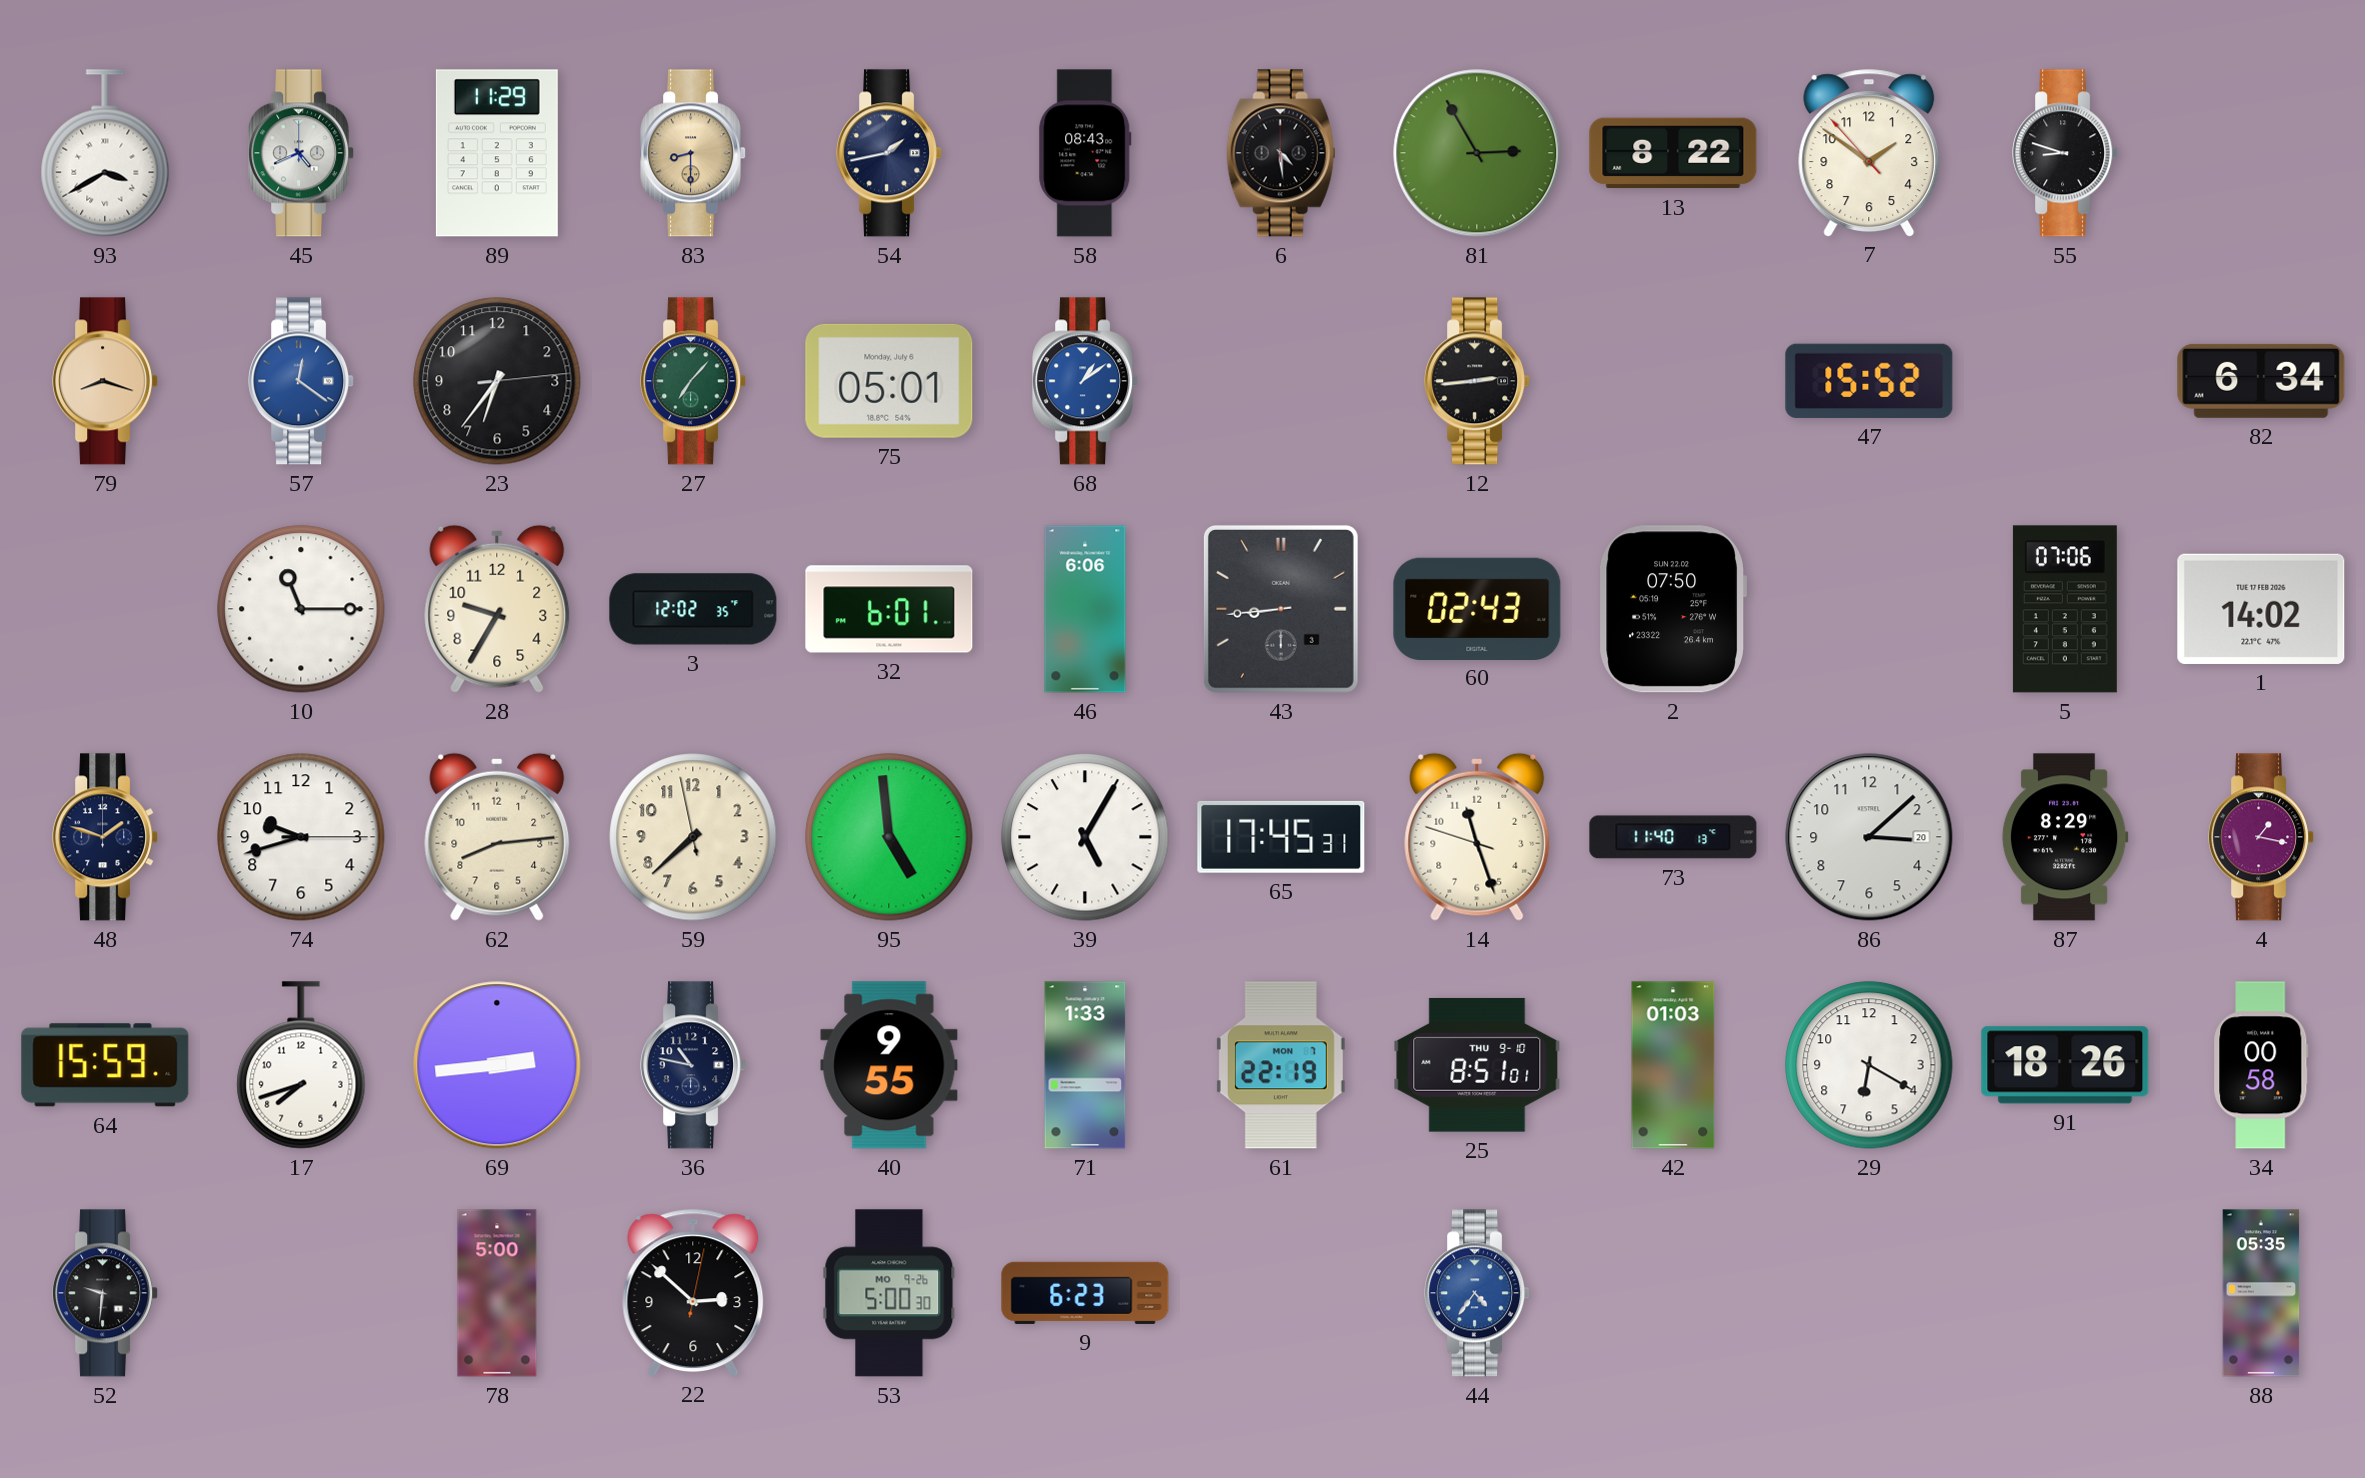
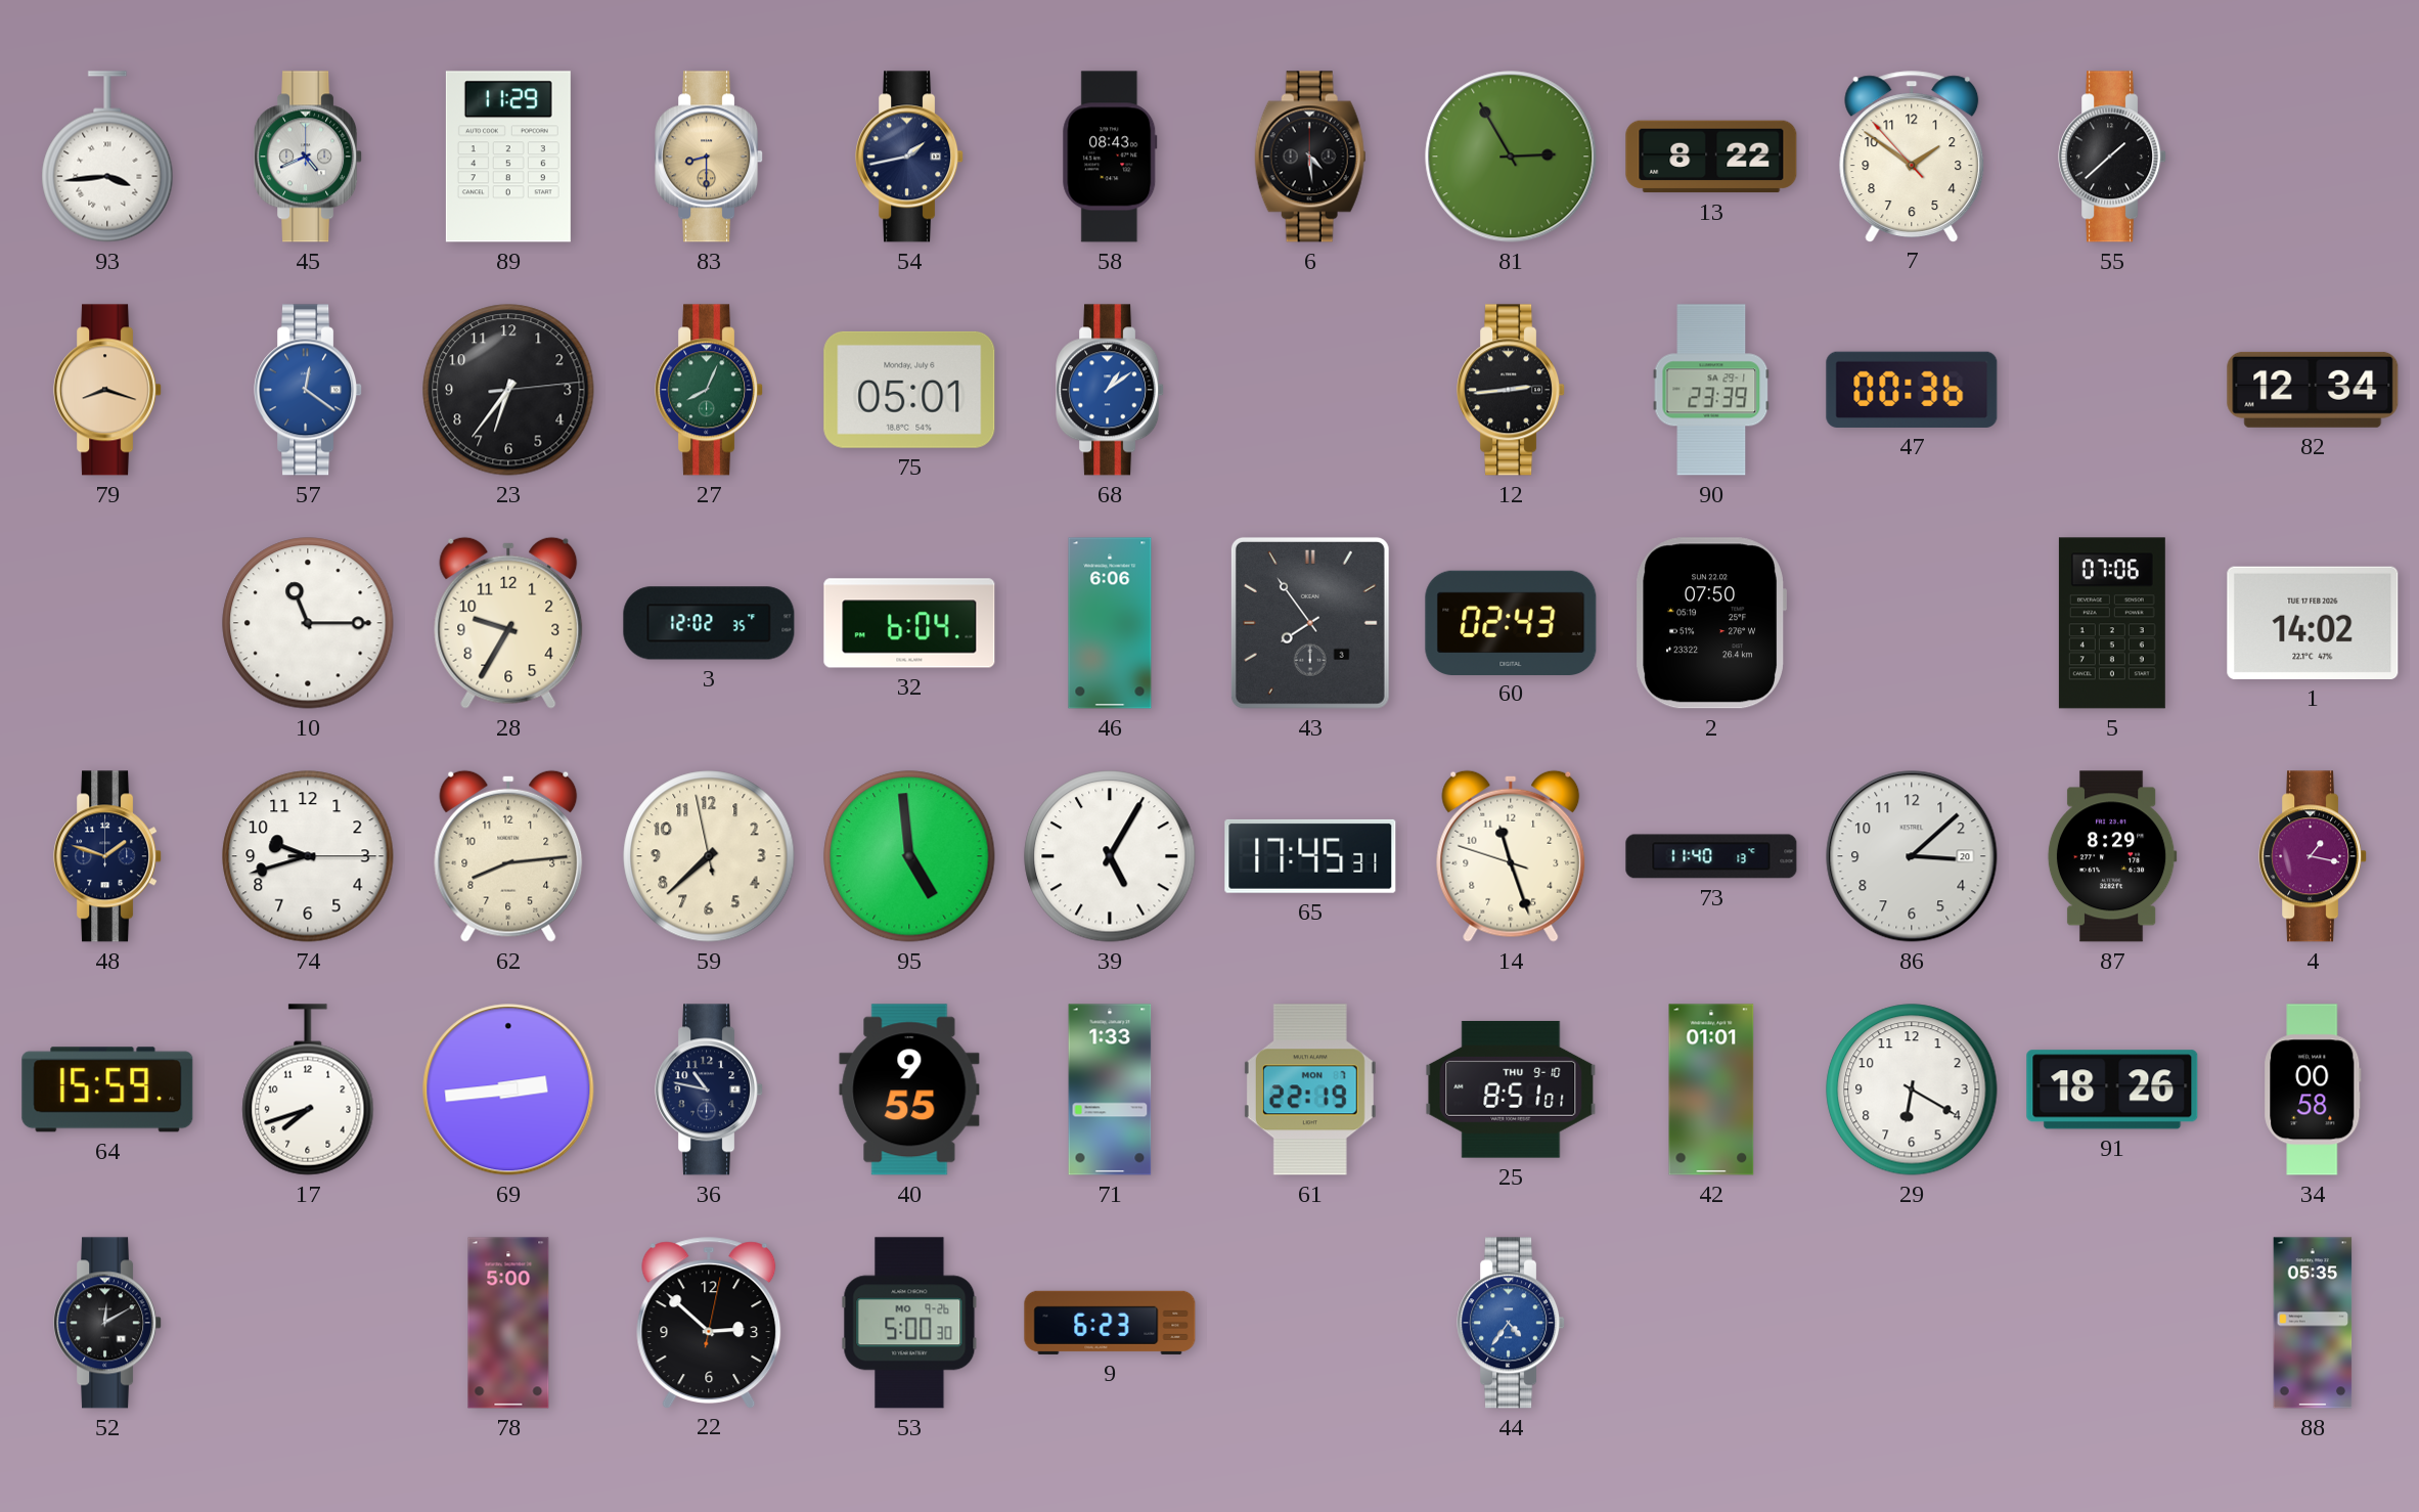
93: 3:40 -> 3:44 (107, 157)
55: 8:48 -> 1:38 (2113, 157)
27: 7:07 -> 8:04 (710, 390)
90: none -> 23:39 (1711, 390)
47: 15:52 -> 00:36 (1912, 390)
82: 6:34 -> 12:34 (2313, 390)
32: 6:01 -> 6:04 (909, 623)
43: 8:44 -> 7:54 (1310, 623)
42: 01:03 -> 01:01 (1711, 1089)
52: 9:31 -> 12:10 (108, 1323)
